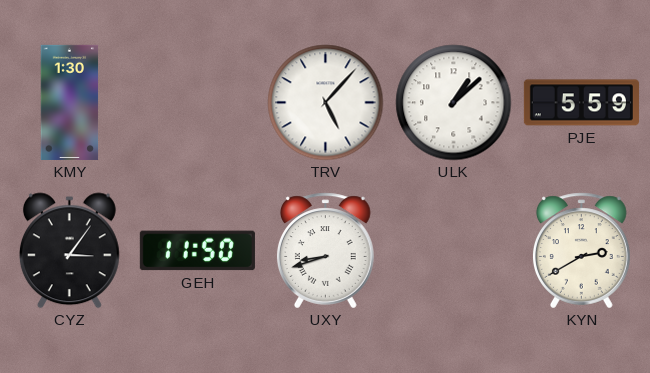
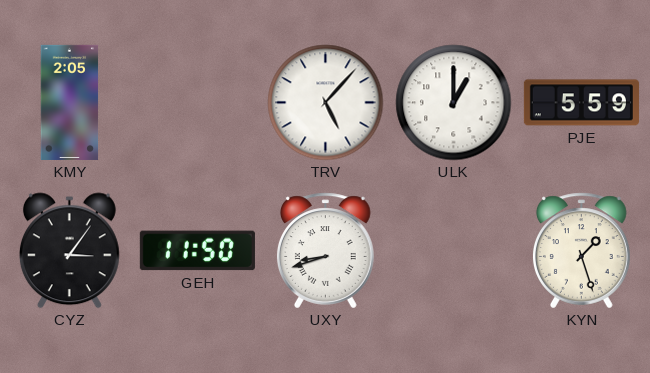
KMY: 1:30 -> 2:05 (70, 102)
ULK: 1:08 -> 1:00 (454, 103)
KYN: 2:40 -> 1:27 (582, 251)
